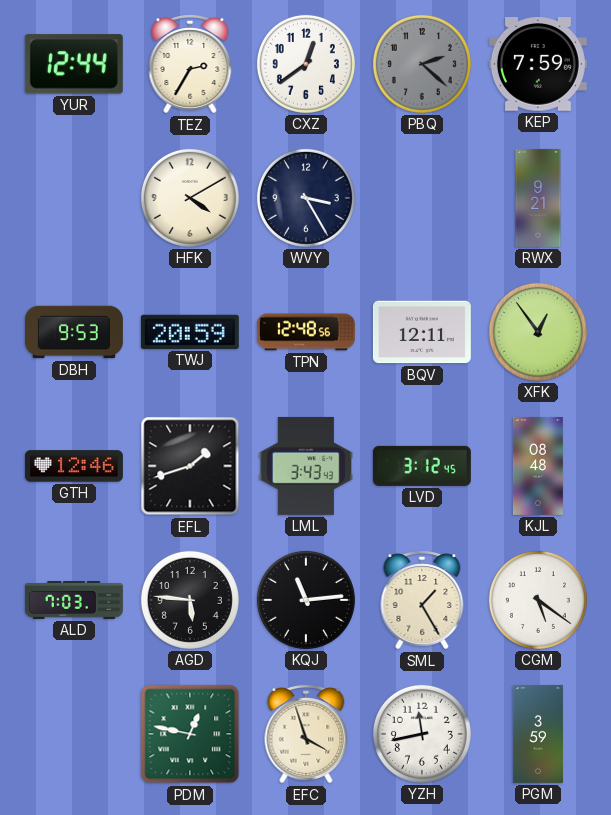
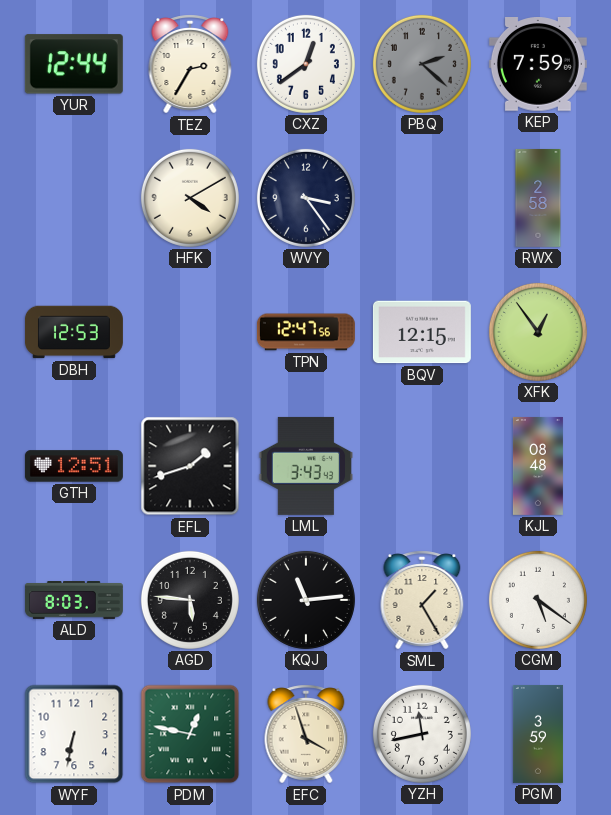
WVY: 3:25 -> 3:24 (306, 198)
RWX: 9:21 -> 2:58 (538, 198)
DBH: 9:53 -> 12:53 (74, 332)
TWJ: 20:59 -> none (190, 332)
TPN: 12:48 -> 12:47 (306, 332)
BQV: 12:11 -> 12:15 (422, 332)
GTH: 12:46 -> 12:51 (74, 466)
LVD: 3:12 -> none (422, 466)
ALD: 7:03 -> 8:03 (74, 601)
WYF: none -> 6:32 (74, 734)
